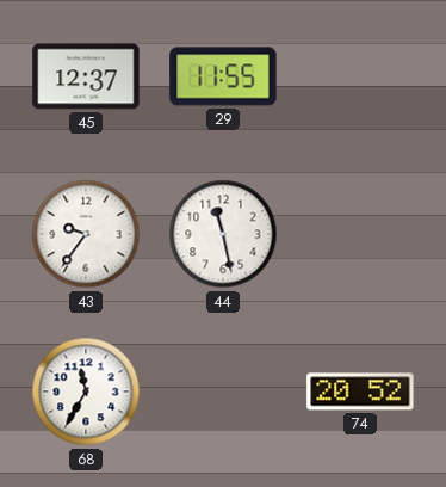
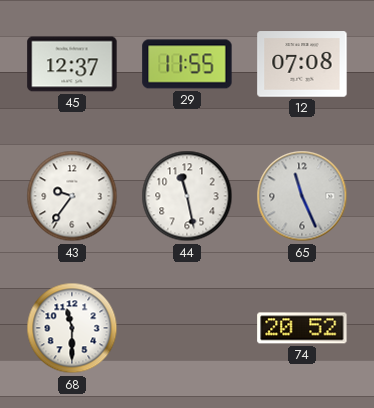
12: none -> 07:08 (302, 64)
65: none -> 11:26 (302, 196)
68: 11:35 -> 11:30 (72, 328)
